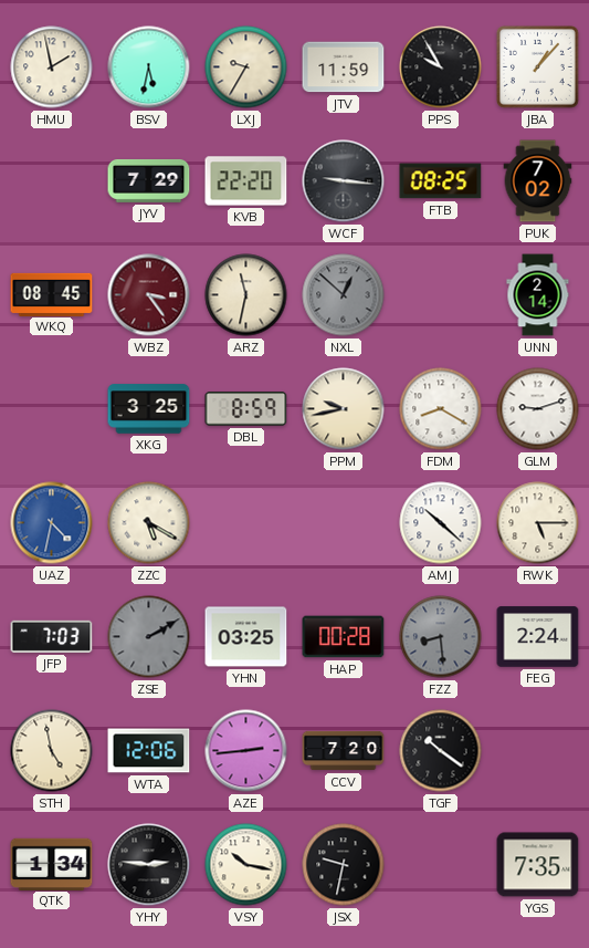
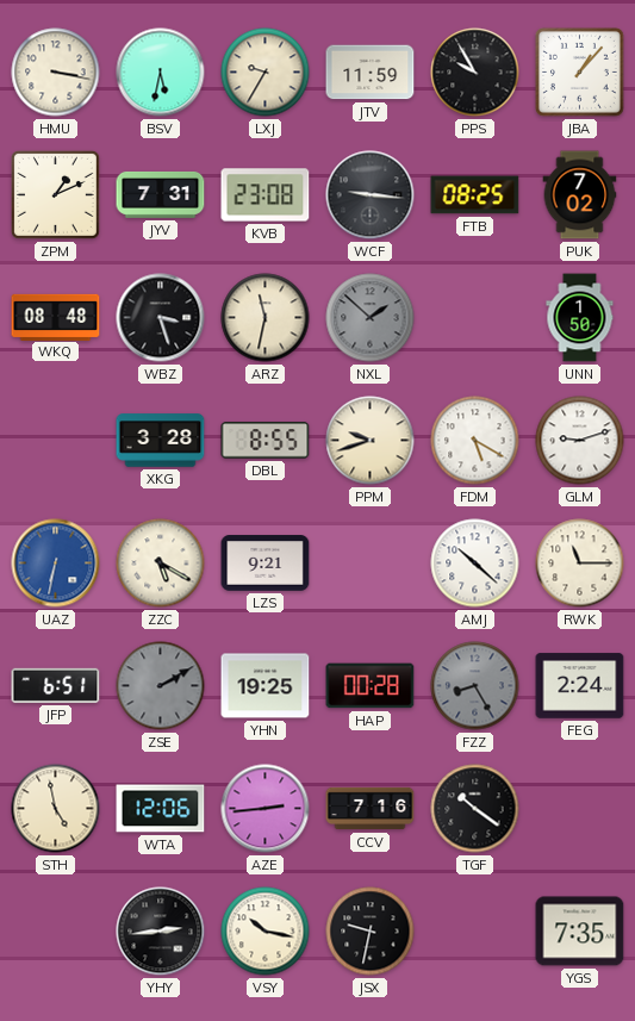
HMU: 1:58 -> 3:17 (56, 73)
ZPM: none -> 1:11 (56, 195)
JYV: 7:29 -> 7:31 (161, 194)
KVB: 22:20 -> 23:08 (266, 195)
WKQ: 08:45 -> 08:48 (56, 317)
WBZ: 3:24 -> 3:27 (161, 318)
WBZ dial: burgundy -> black (161, 318)
NXL: 12:52 -> 1:52 (371, 318)
UNN: 2:14 -> 1:50 (580, 318)
XKG: 3:25 -> 3:28 (161, 441)
DBL: 8:59 -> 8:55 (266, 441)
PPM: 9:43 -> 9:42 (371, 441)
FDM: 8:20 -> 5:20 (475, 441)
UAZ: 4:32 -> 6:32 (56, 564)
LZS: none -> 9:21 (266, 564)
RWK: 5:15 -> 11:15 (580, 564)
JFP: 7:03 -> 6:51 (56, 685)
YHN: 03:25 -> 19:25 (266, 686)
FZZ: 8:29 -> 8:25 (475, 686)
CCV: 7:20 -> 7:16 (371, 809)
QTK: 1:34 -> none (52, 864)
YHY: 2:46 -> 2:44 (161, 932)
